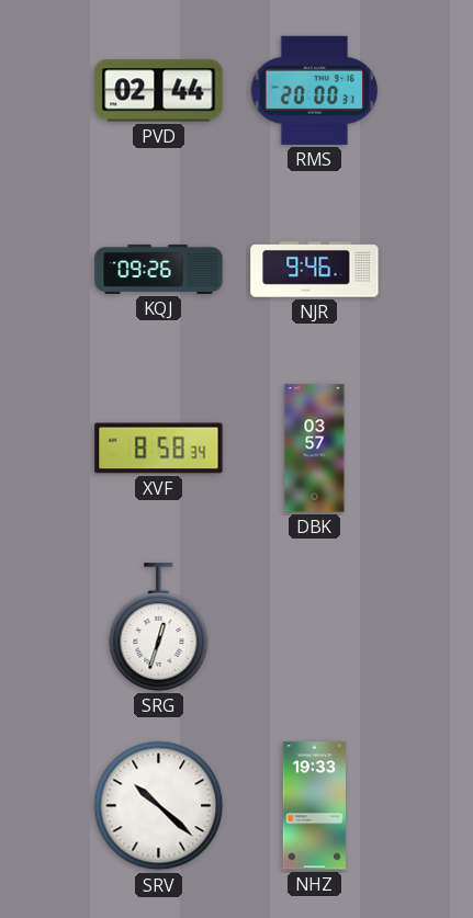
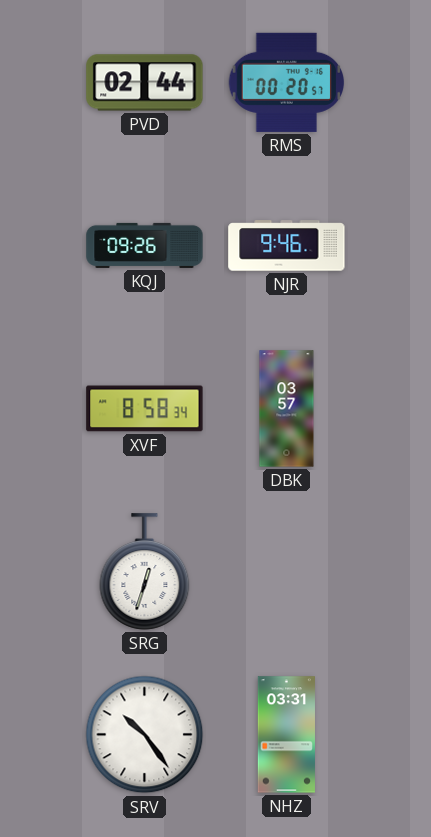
RMS: 20:00 -> 00:20 (287, 82)
SRV: 10:22 -> 10:24 (145, 735)
NHZ: 19:33 -> 03:31 (286, 735)
